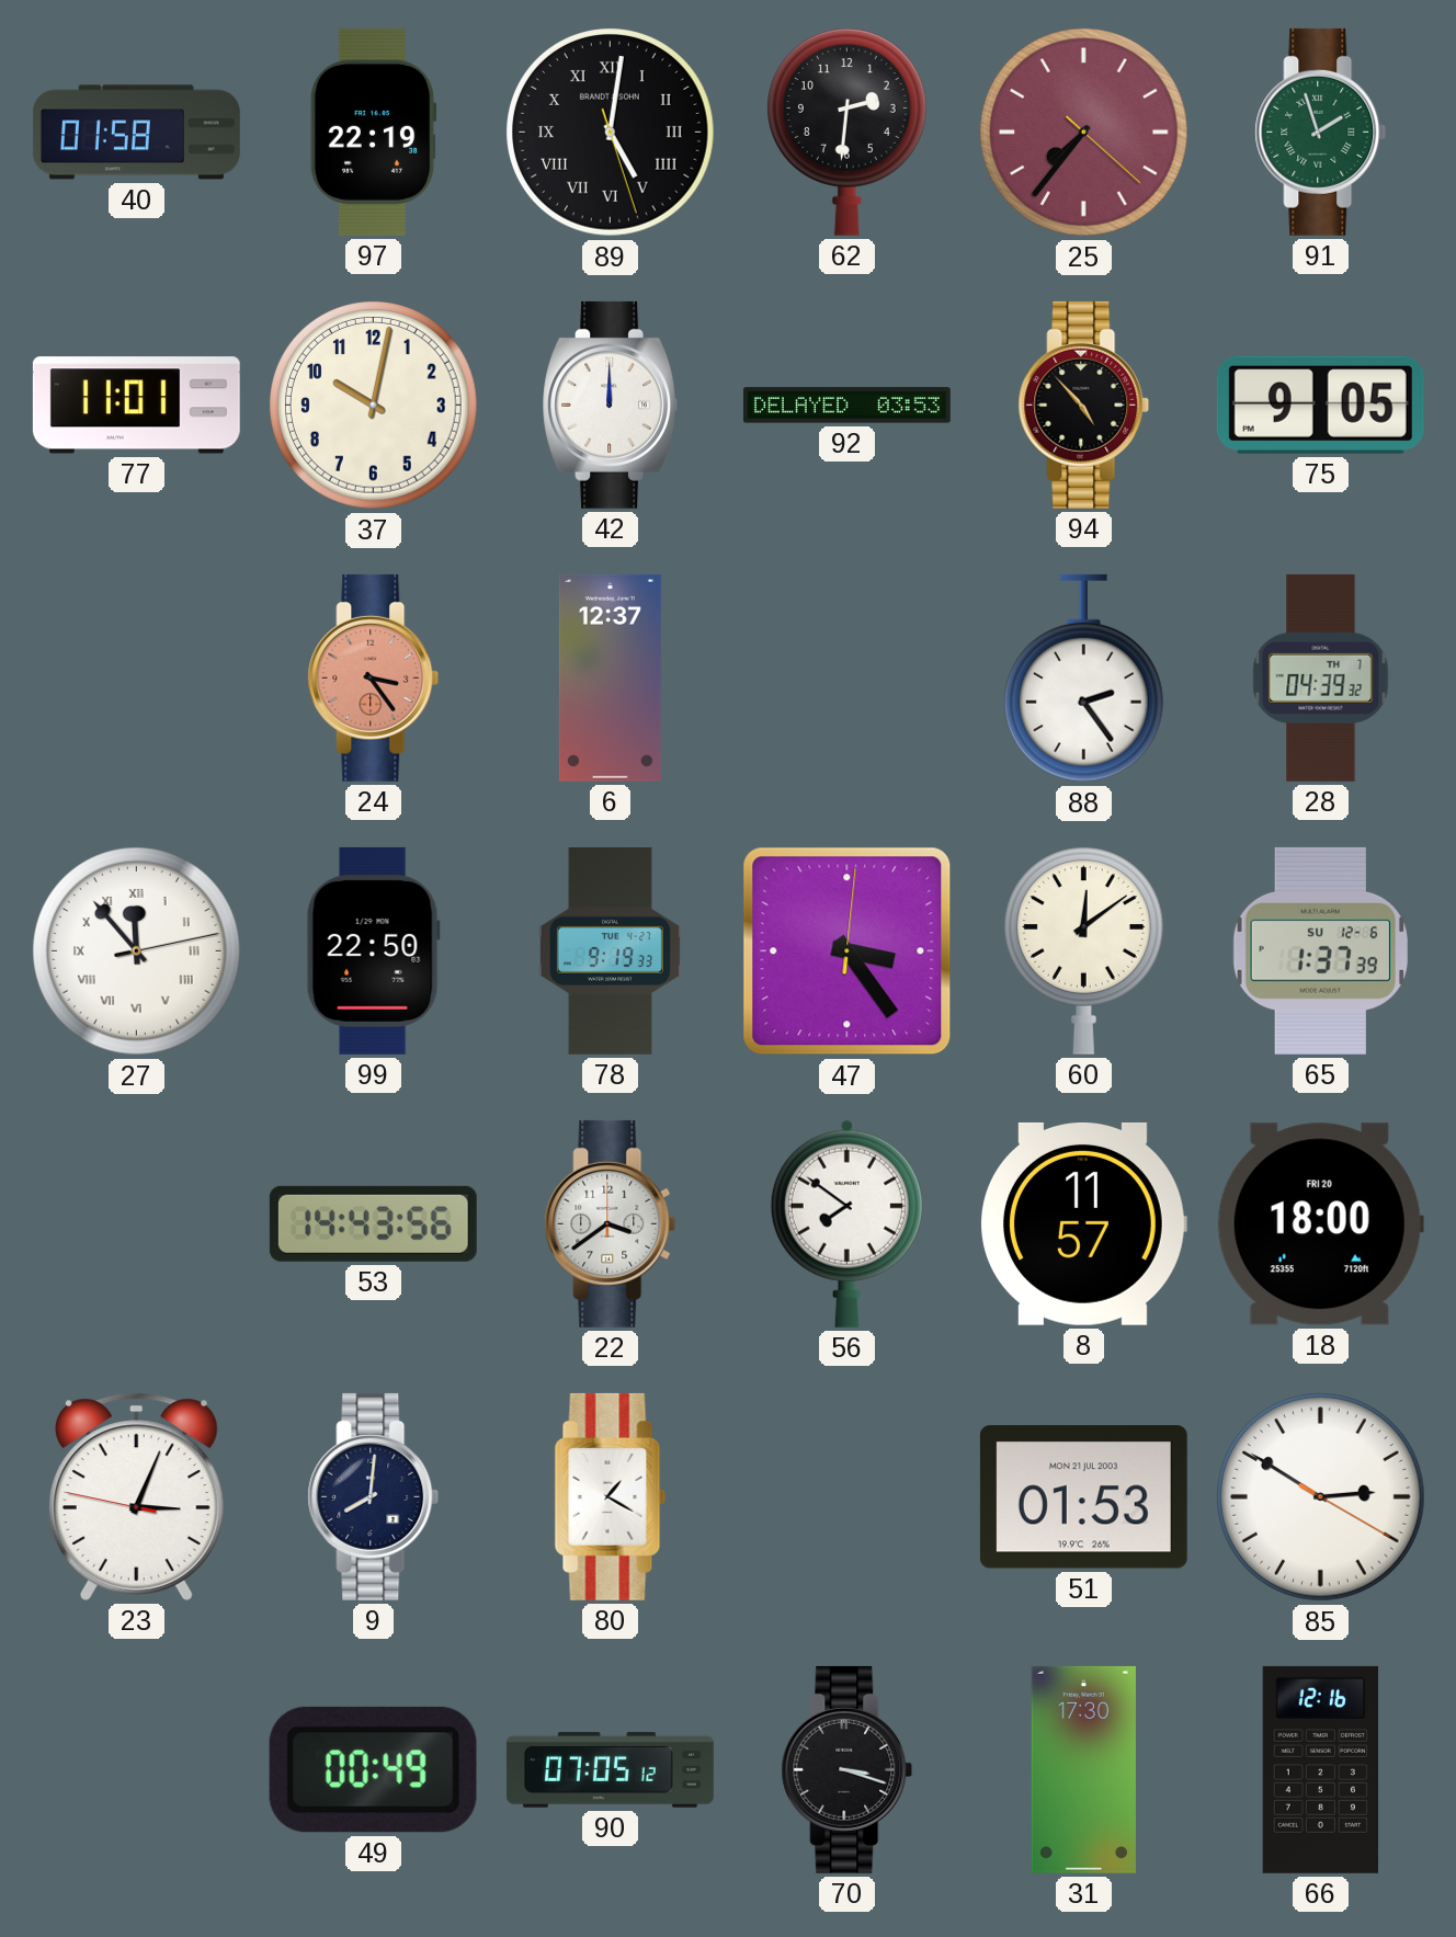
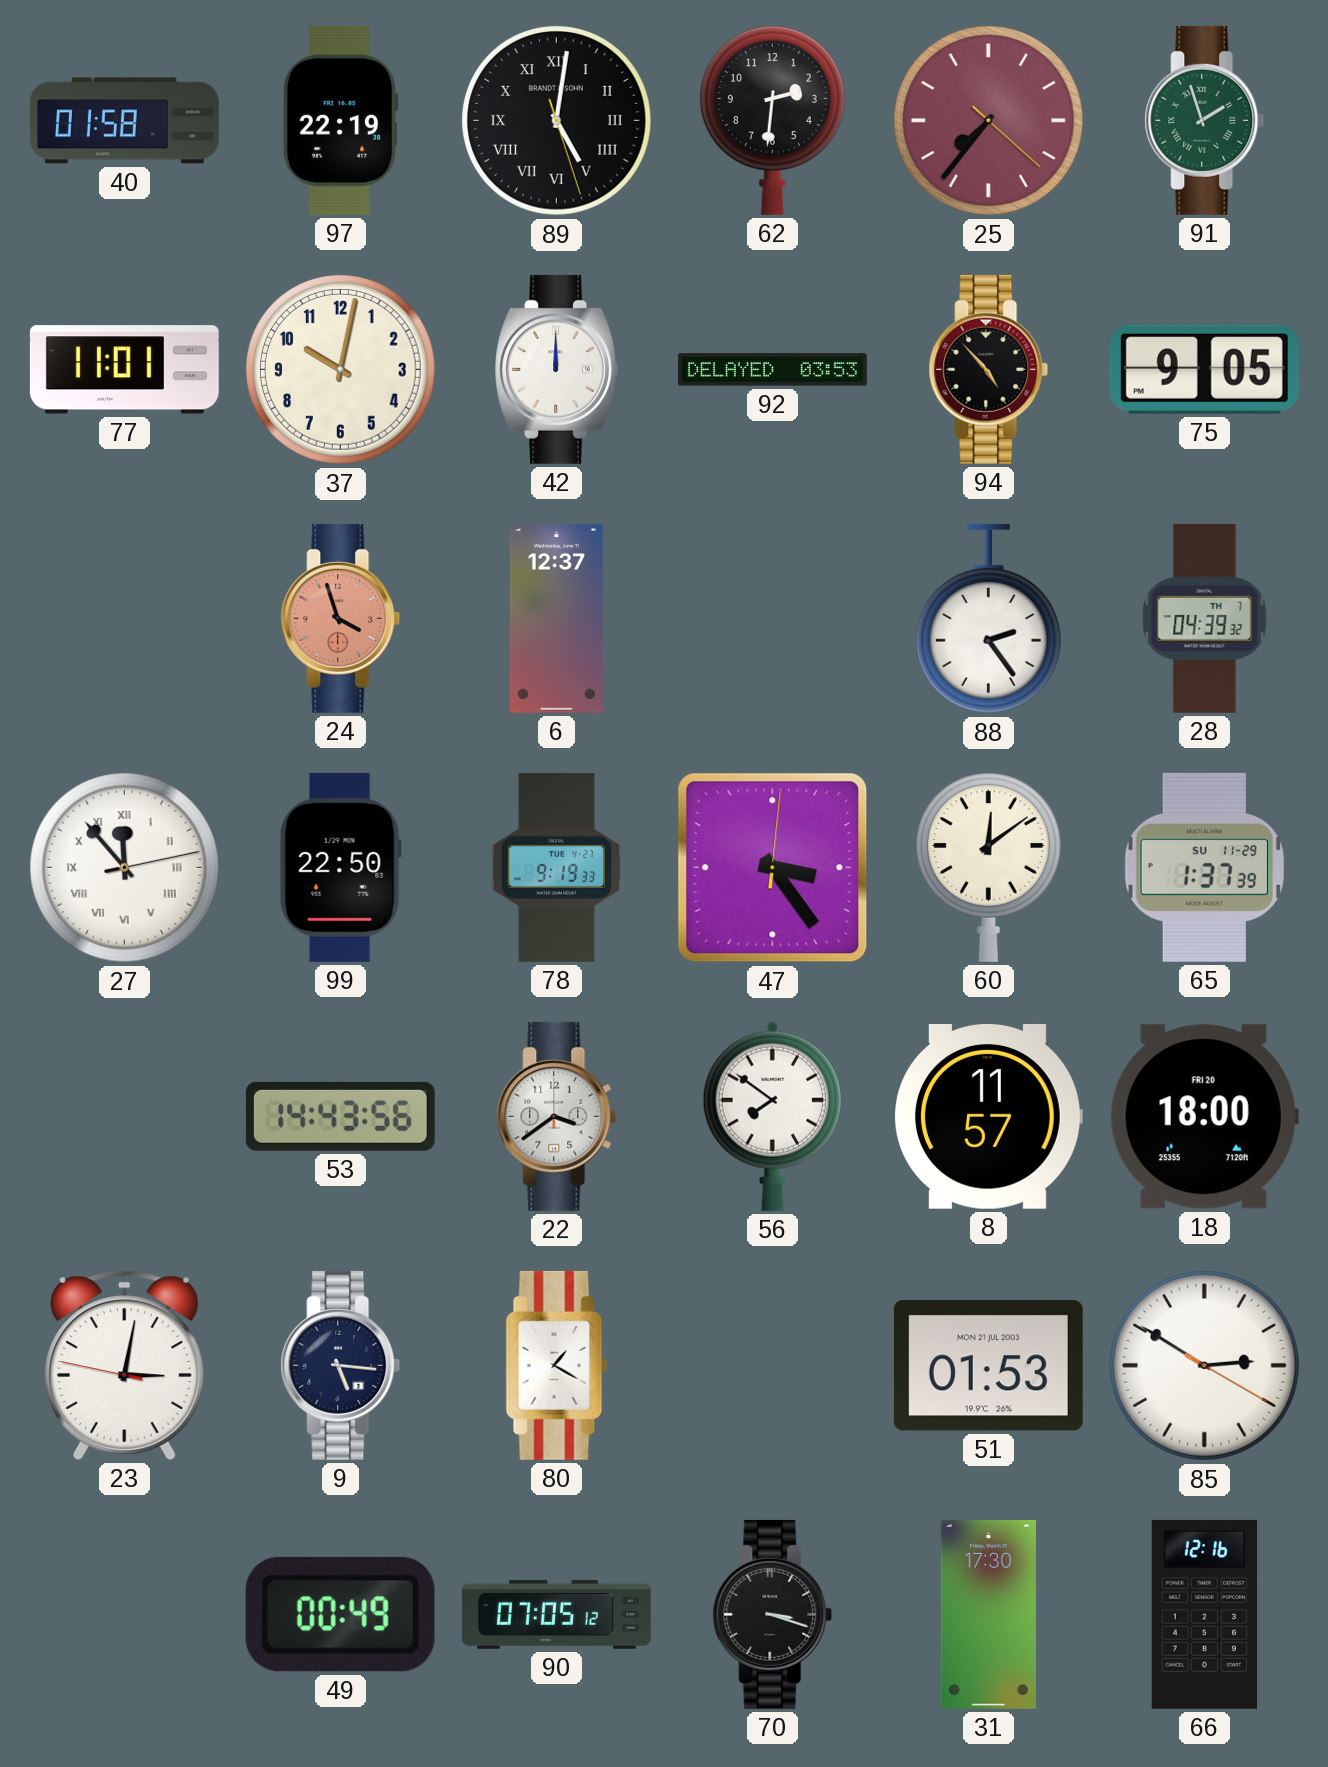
24: 3:24 -> 3:57 (341, 618)
65 date: SU 12-6 -> SU 11-29 (1204, 867)
23: 3:03 -> 3:01 (124, 1365)
9: 8:01 -> 5:16 (341, 1365)
